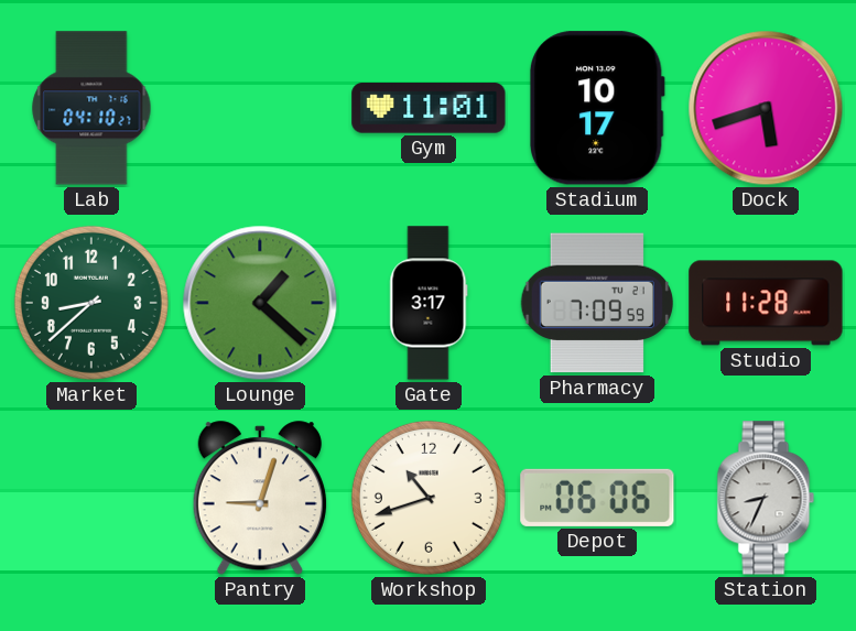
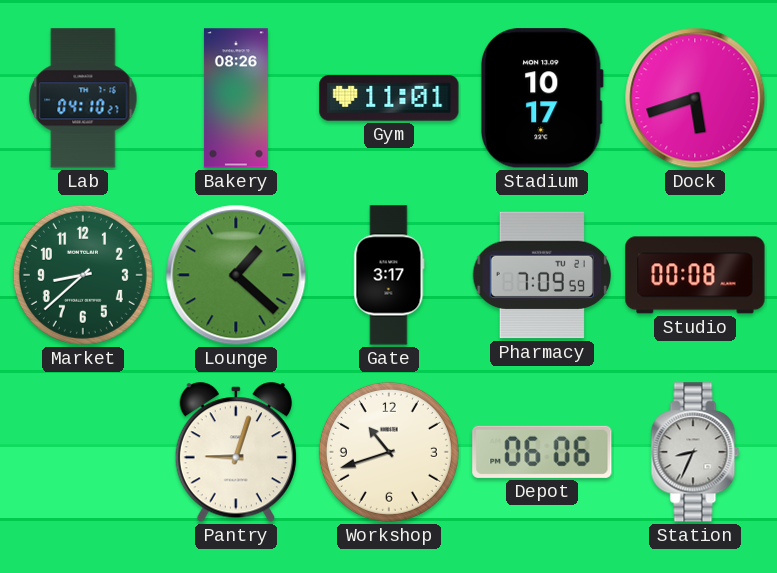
Bakery: none -> 08:26 (236, 98)
Studio: 11:28 -> 00:08 (695, 275)
